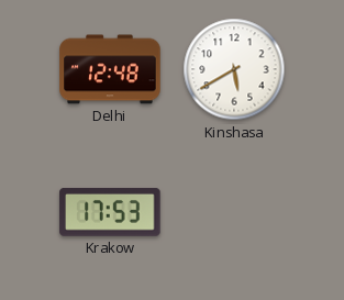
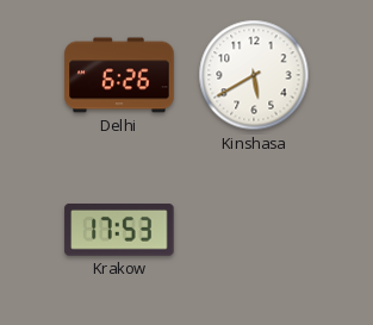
Delhi: 12:48 -> 6:26 (119, 75)
